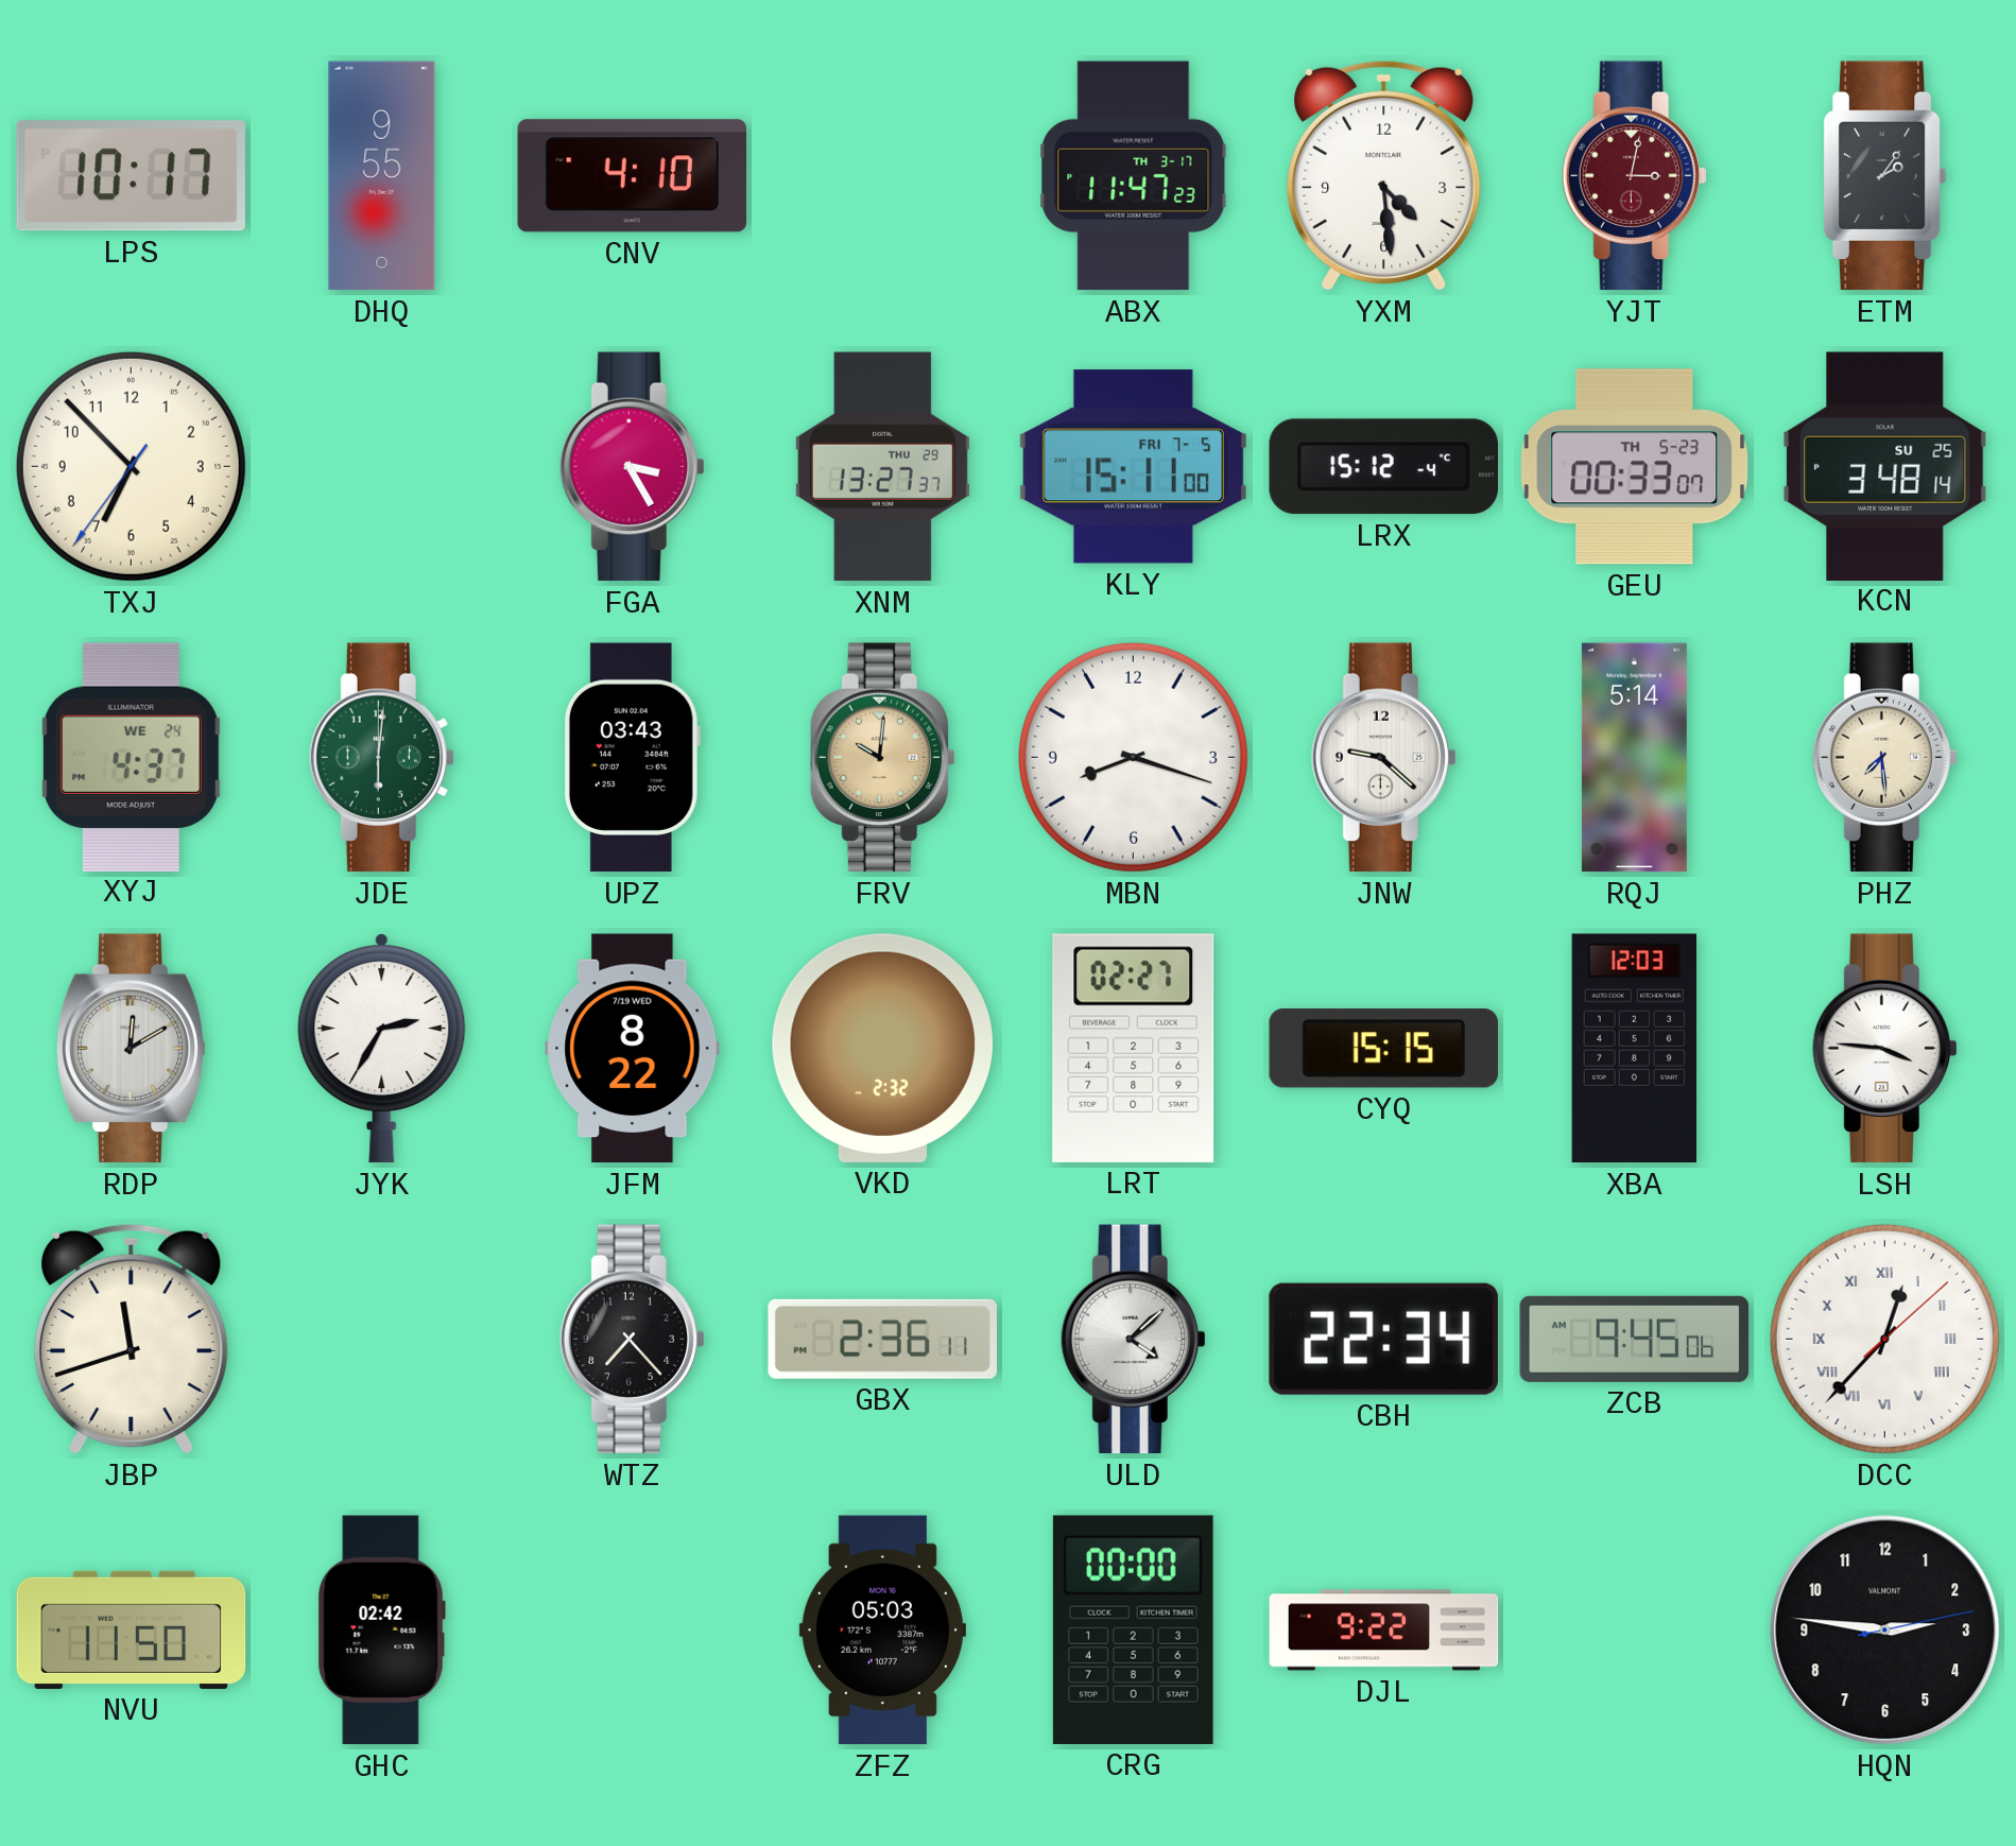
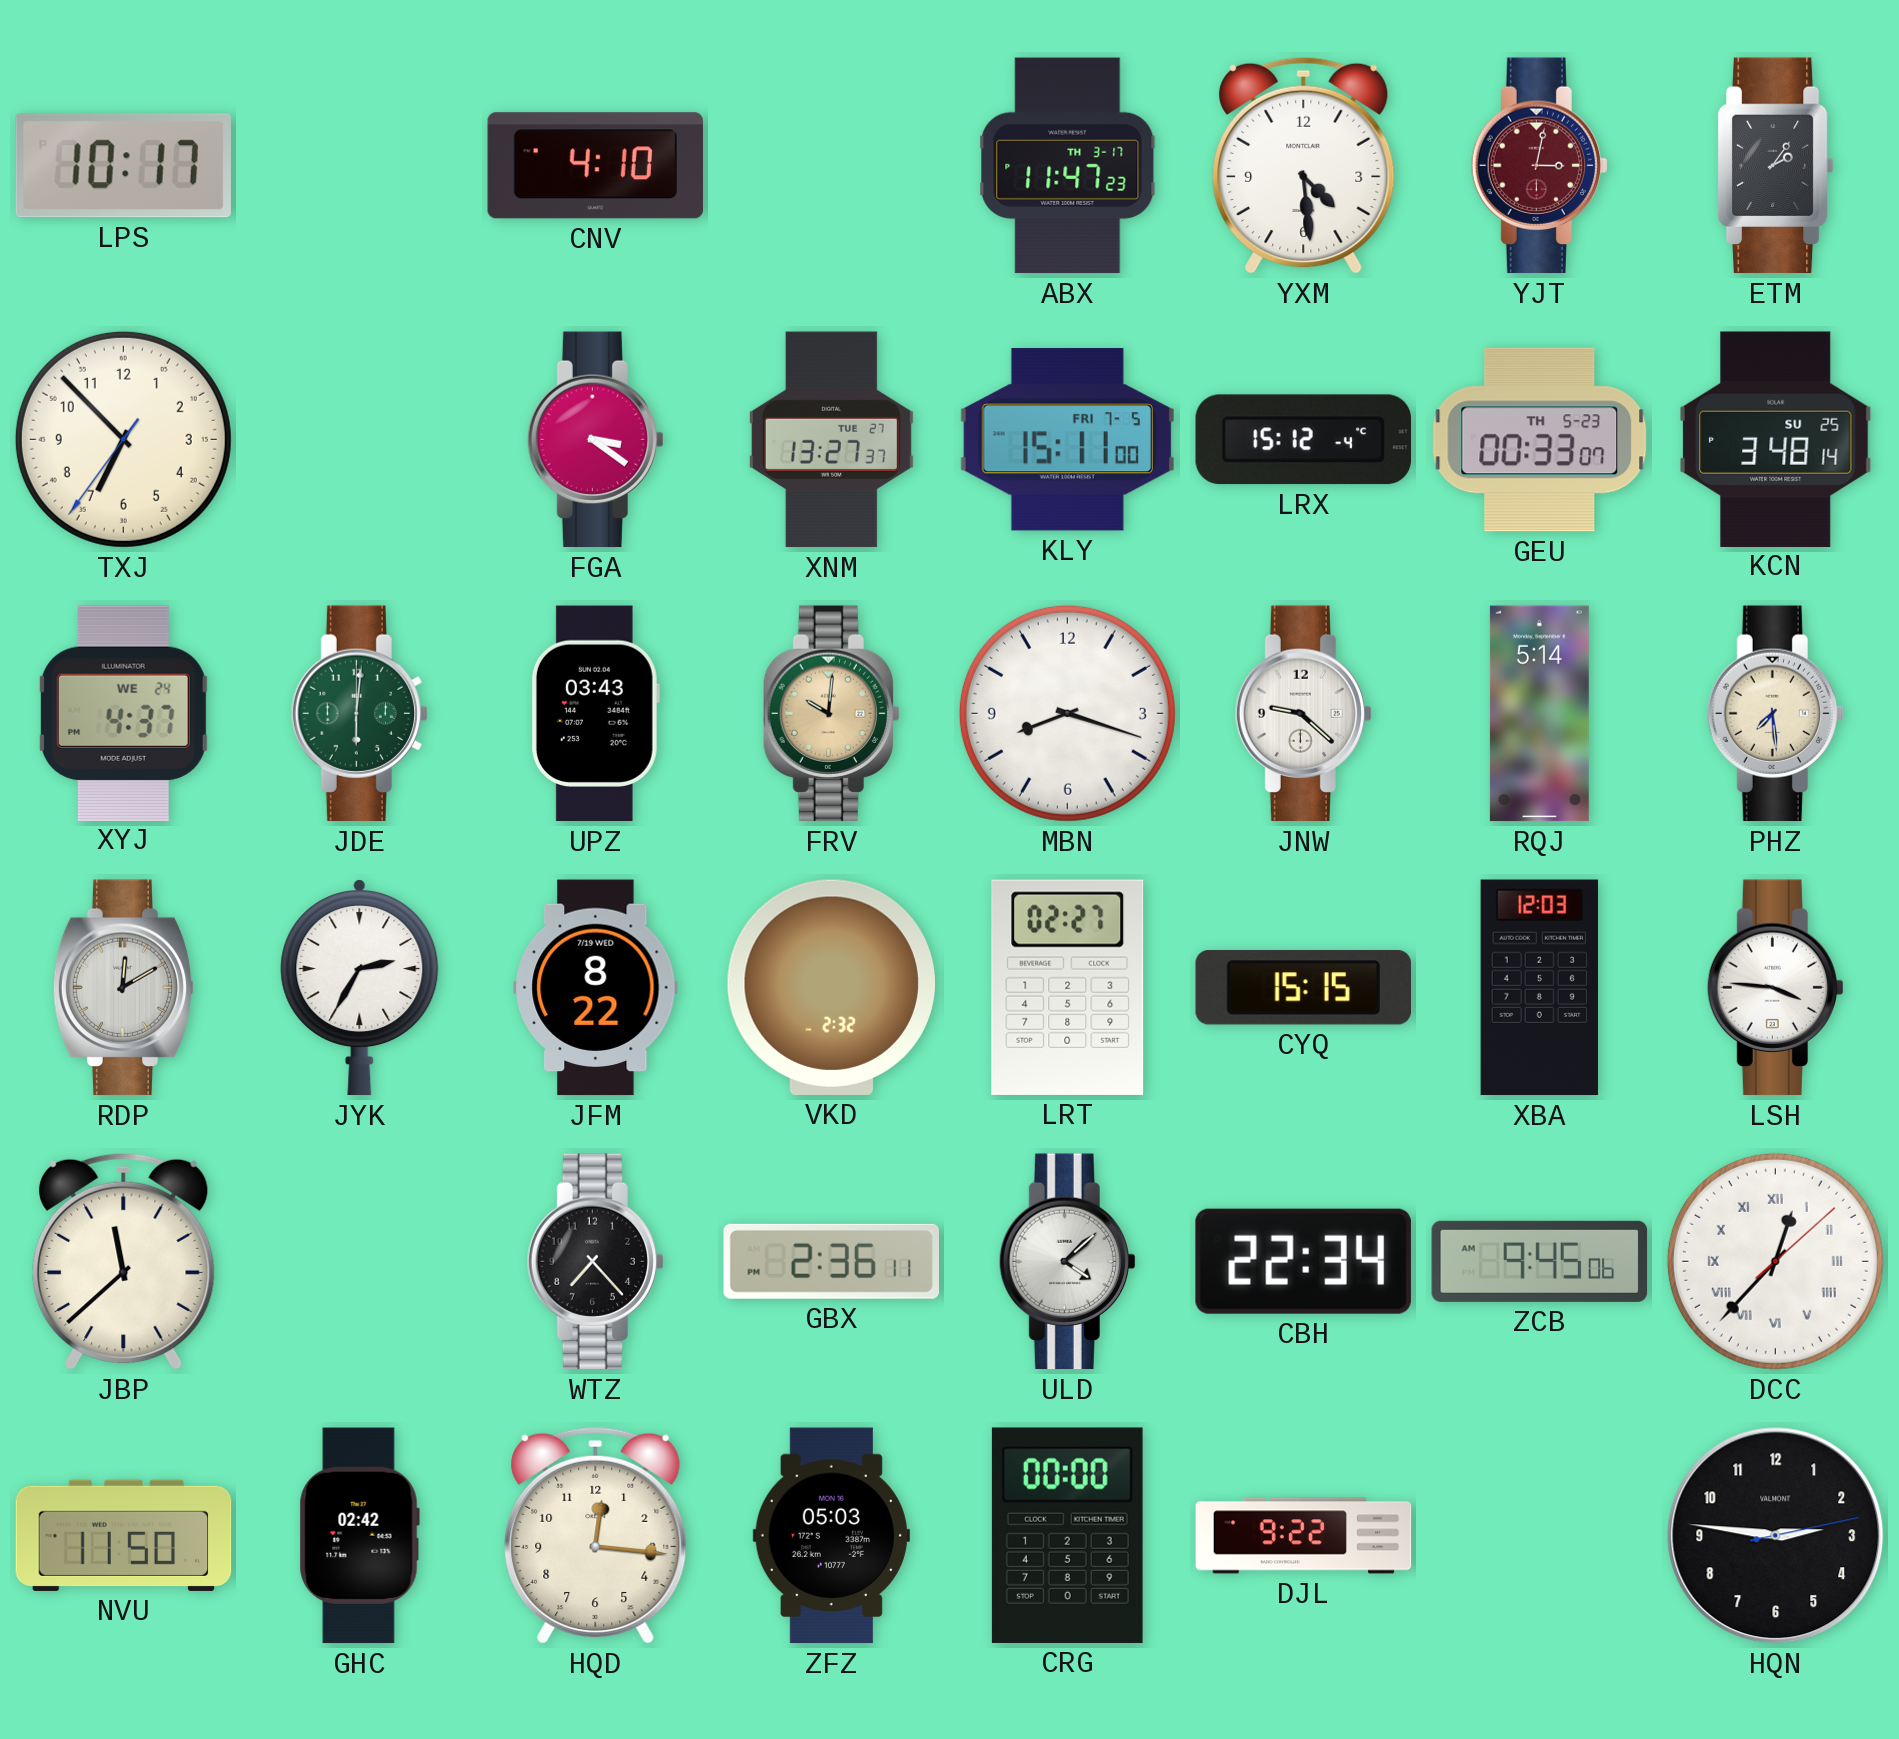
DHQ: 9:55 -> none (382, 176)
FGA: 3:25 -> 3:21 (595, 440)
XNM date: THU 29 -> TUE 27 (831, 440)
JBP: 11:42 -> 11:38 (124, 1261)
HQD: none -> 12:16 (596, 1535)
